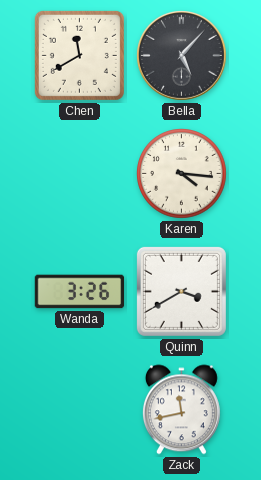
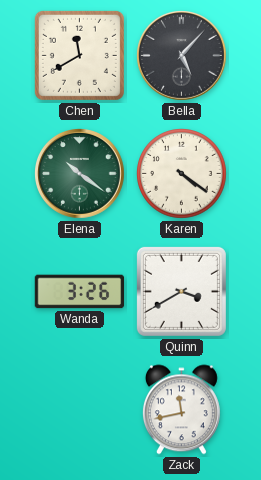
Elena: none -> 10:21 (80, 174)
Karen: 4:16 -> 4:21 (182, 174)
